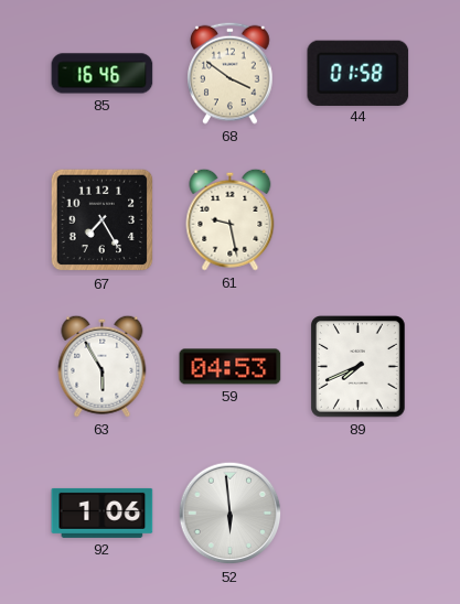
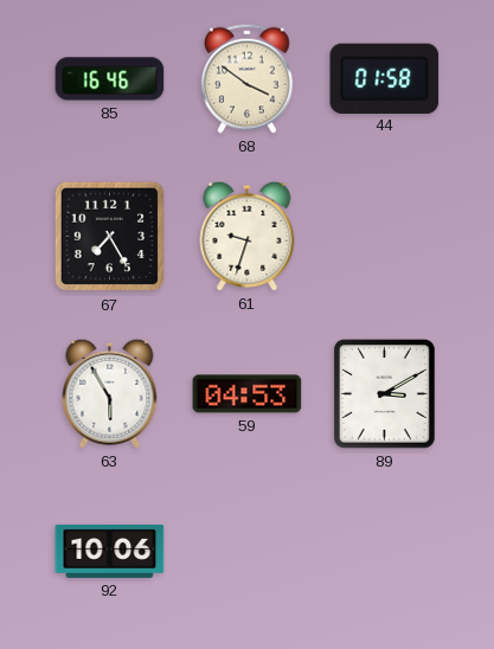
61: 9:28 -> 9:33 (248, 236)
89: 7:41 -> 3:10 (385, 394)
92: 1:06 -> 10:06 (110, 551)
52: 5:59 -> none (231, 514)
